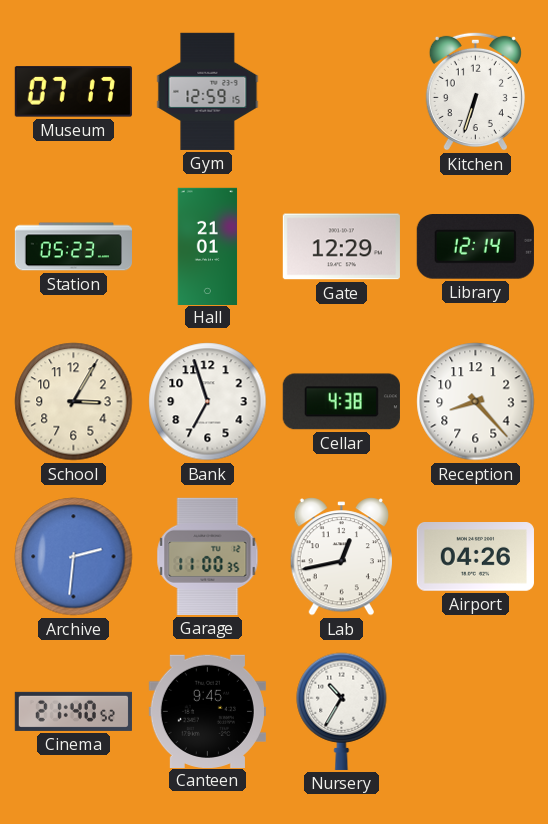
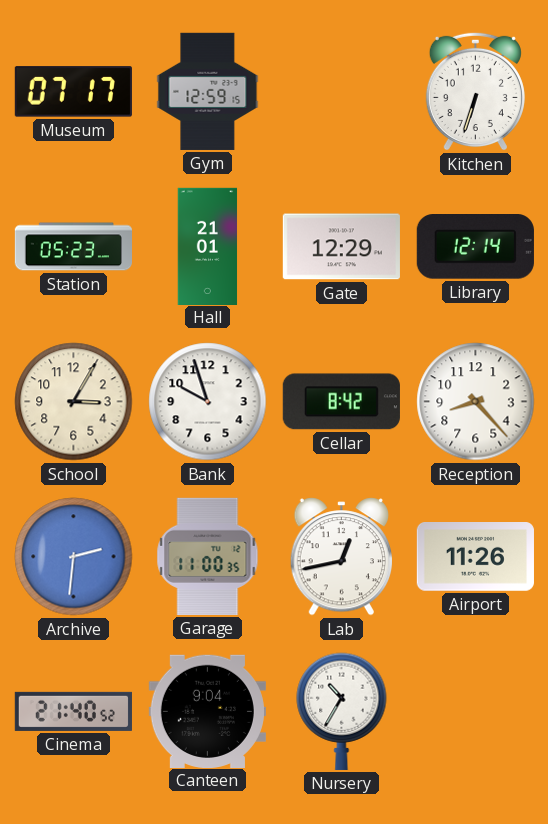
Bank: 6:57 -> 9:57 (208, 402)
Cellar: 4:38 -> 8:42 (341, 402)
Airport: 04:26 -> 11:26 (475, 557)
Canteen: 9:45 -> 9:04 (207, 711)
